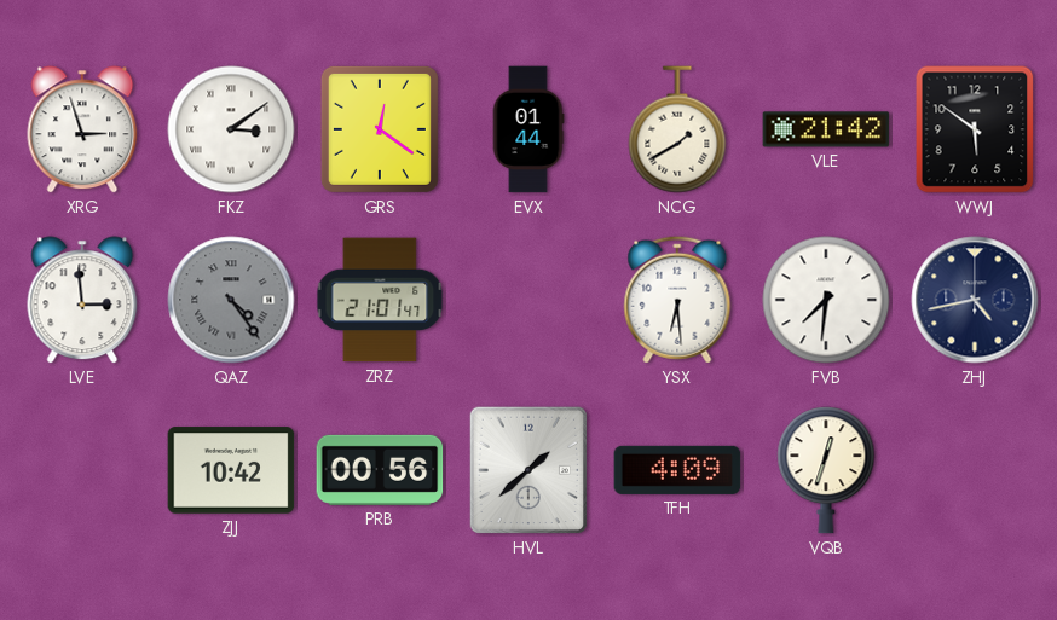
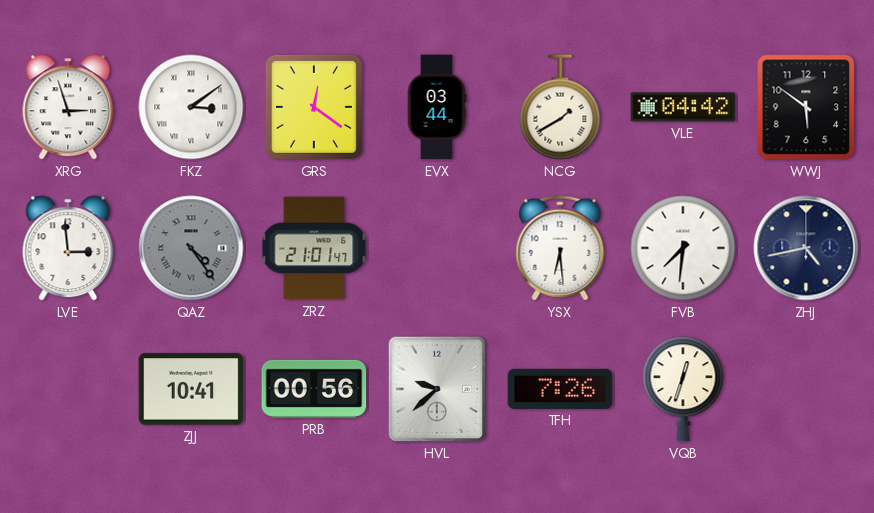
EVX: 01:44 -> 03:44 (437, 107)
VLE: 21:42 -> 04:42 (683, 107)
ZJJ: 10:42 -> 10:41 (191, 389)
HVL: 1:38 -> 9:38 (436, 389)
TFH: 4:09 -> 7:26 (560, 389)
